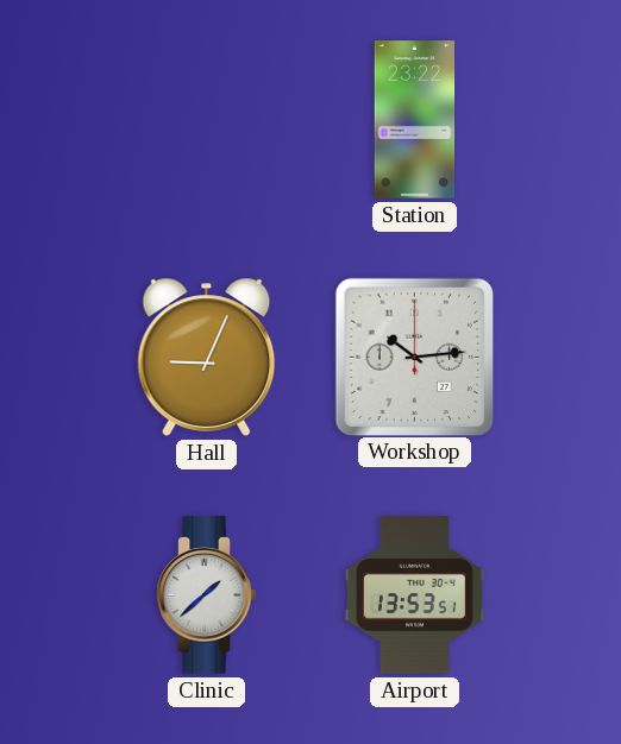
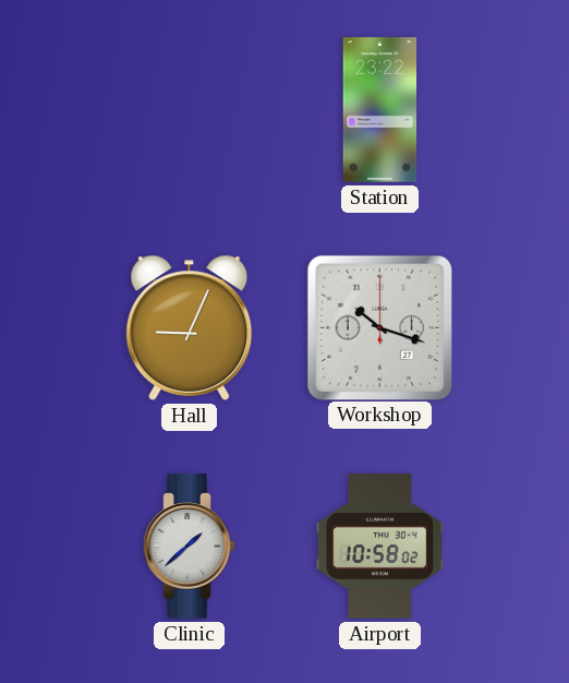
Workshop: 10:14 -> 10:18 (379, 327)
Airport: 13:53 -> 10:58 (379, 547)
